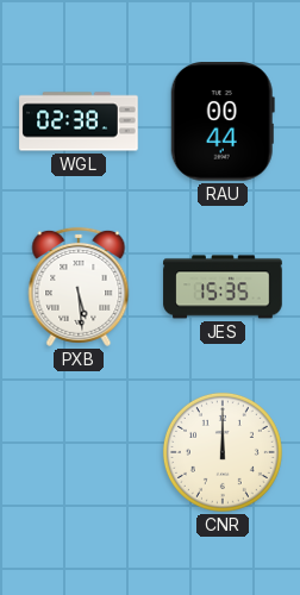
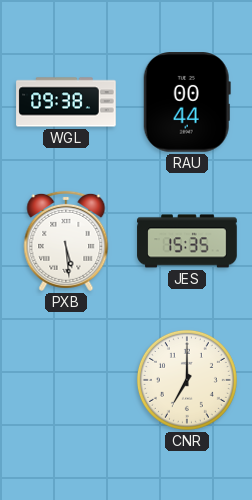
WGL: 02:38 -> 09:38 (66, 102)
CNR: 12:00 -> 7:00 (187, 380)
